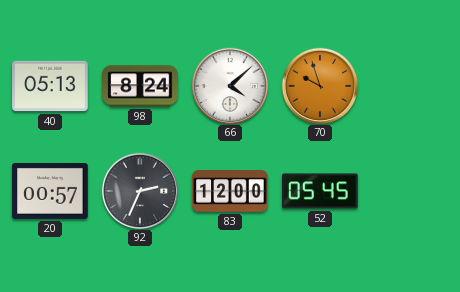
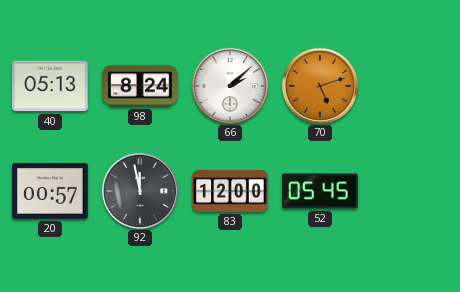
66: 4:08 -> 2:08 (229, 85)
70: 9:57 -> 5:12 (319, 85)
92: 2:34 -> 11:58 (139, 190)
